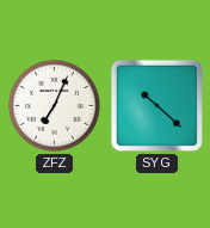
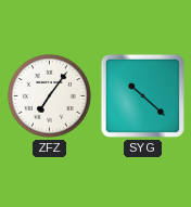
ZFZ: 7:04 -> 7:06 (49, 95)
